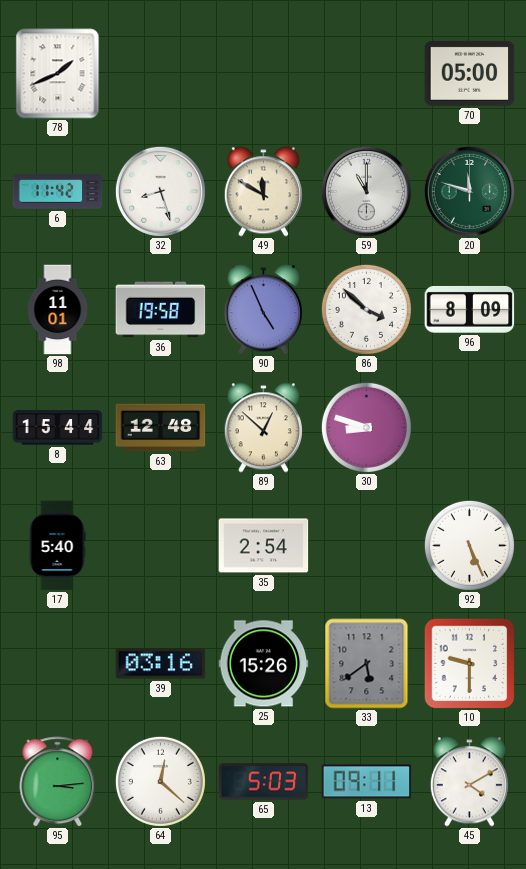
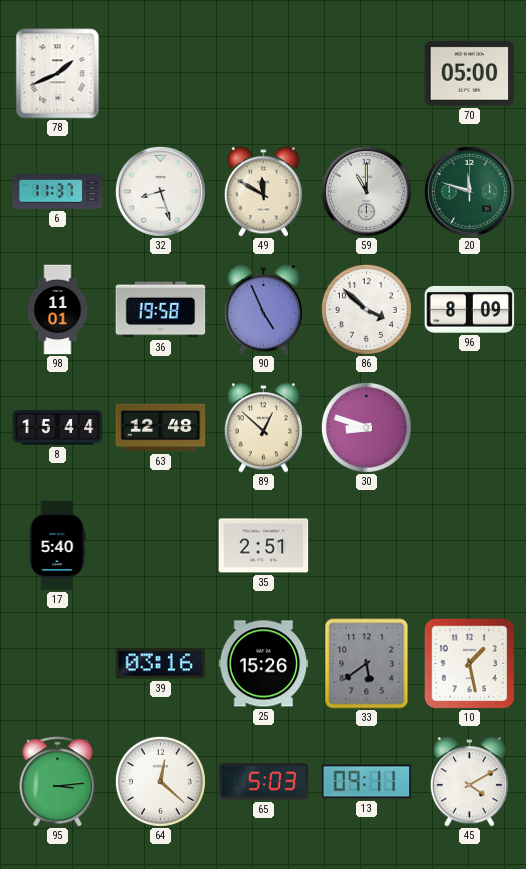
6: 11:42 -> 11:37 (58, 192)
35: 2:54 -> 2:51 (264, 546)
92: 5:26 -> none (469, 545)
10: 9:30 -> 1:28 (469, 663)
